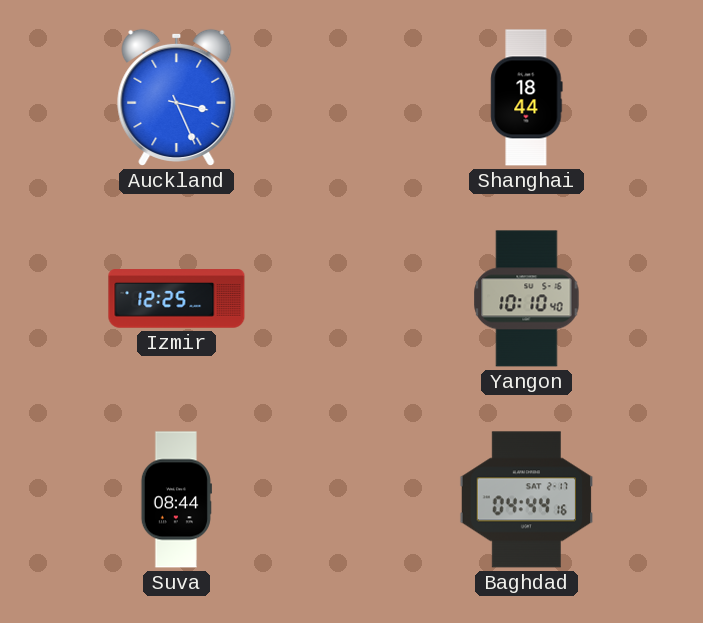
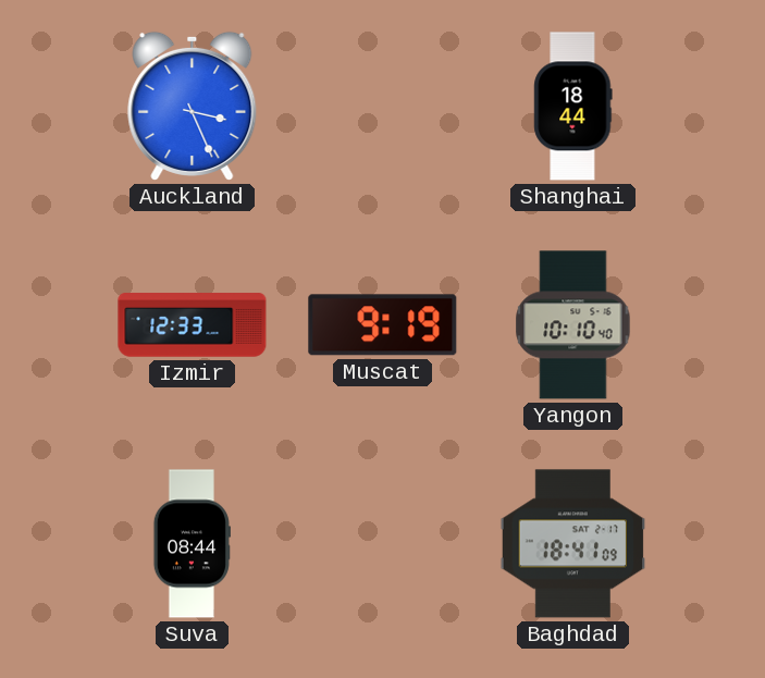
Izmir: 12:25 -> 12:33 (193, 325)
Muscat: none -> 9:19 (383, 325)
Baghdad: 04:44 -> 18:41 (573, 544)
